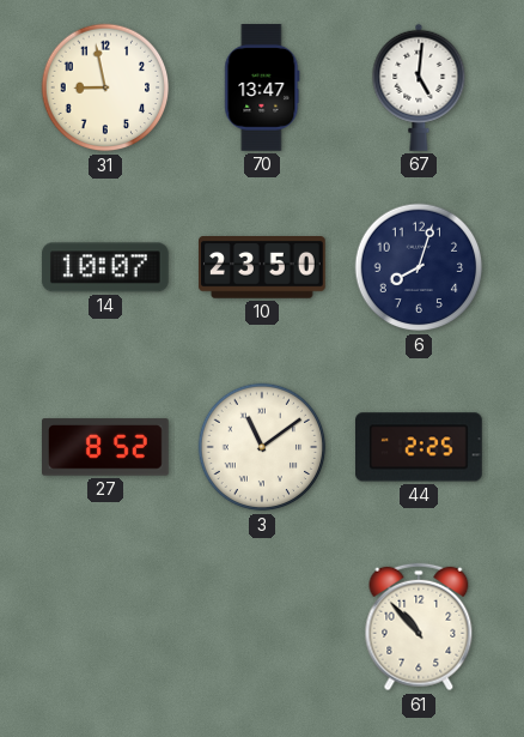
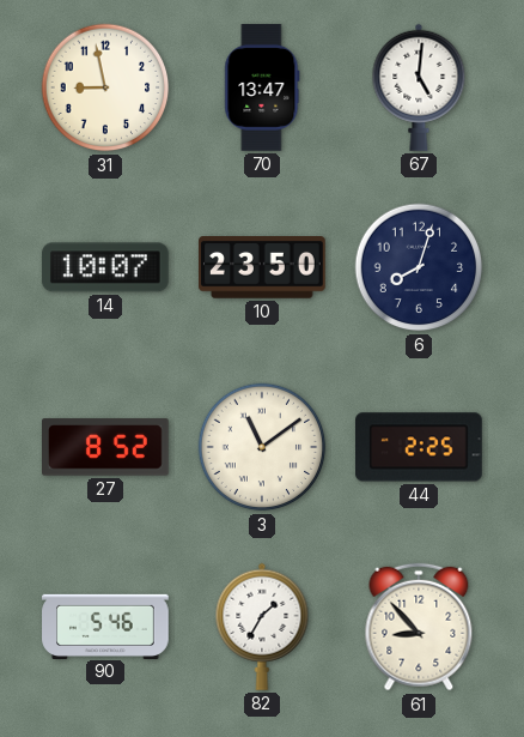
90: none -> 5:46 (105, 626)
82: none -> 1:35 (262, 627)
61: 10:53 -> 8:53 (419, 627)
